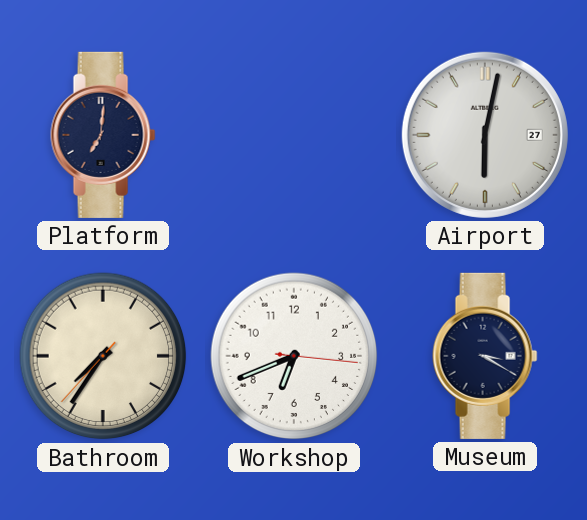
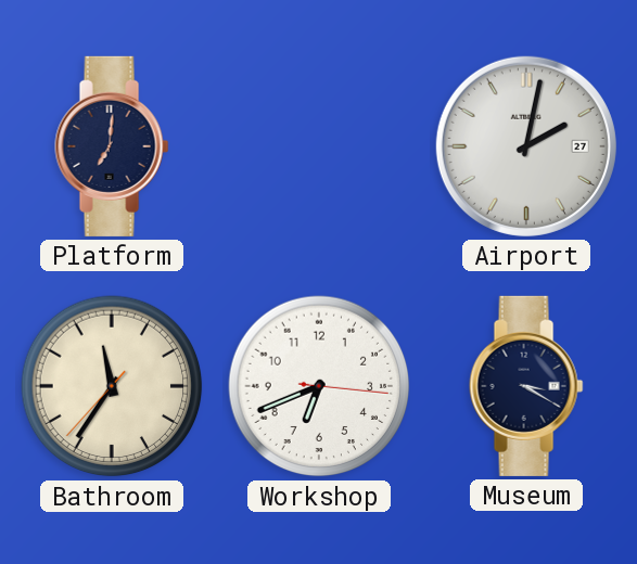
Airport: 6:02 -> 2:02 (526, 146)
Bathroom: 7:35 -> 11:35 (112, 386)
